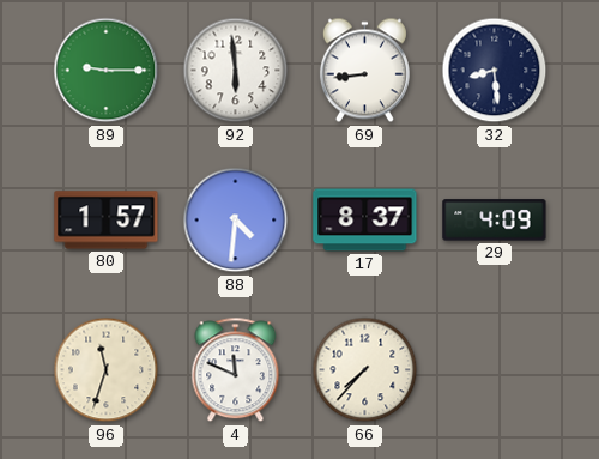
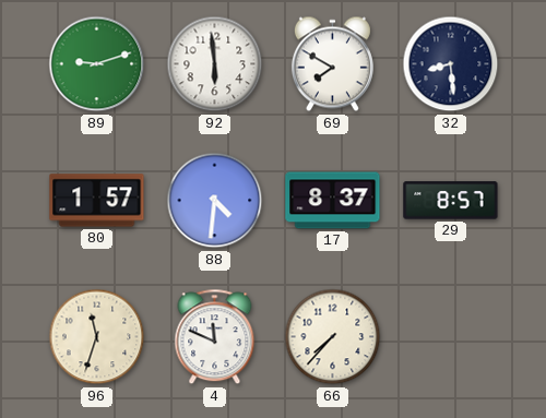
89: 9:15 -> 9:12 (97, 64)
69: 8:44 -> 7:50 (332, 64)
29: 4:09 -> 8:57 (451, 201)
